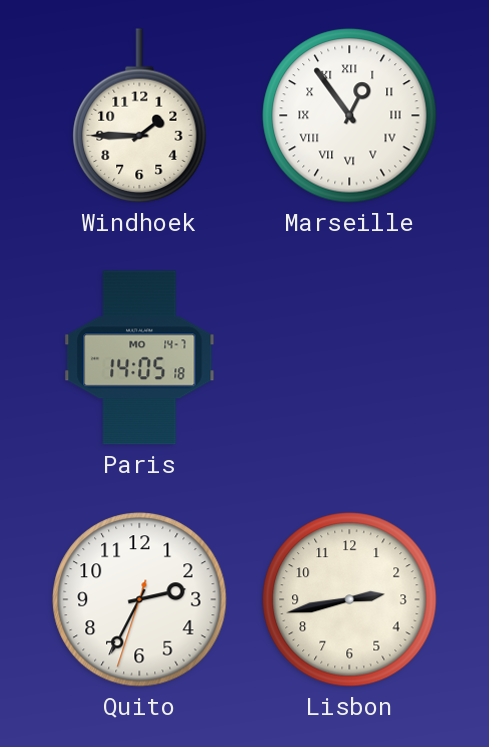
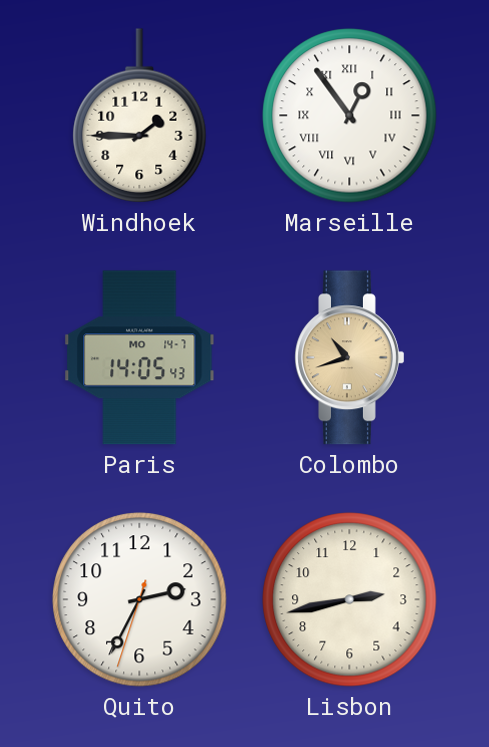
Paris: 14:05:18 -> 14:05:43 (140, 358)
Colombo: none -> 10:42 (350, 358)
